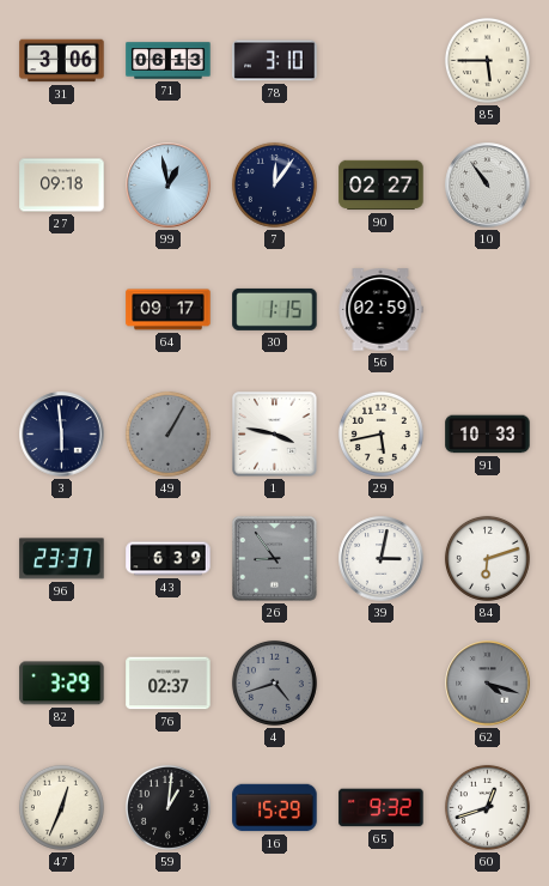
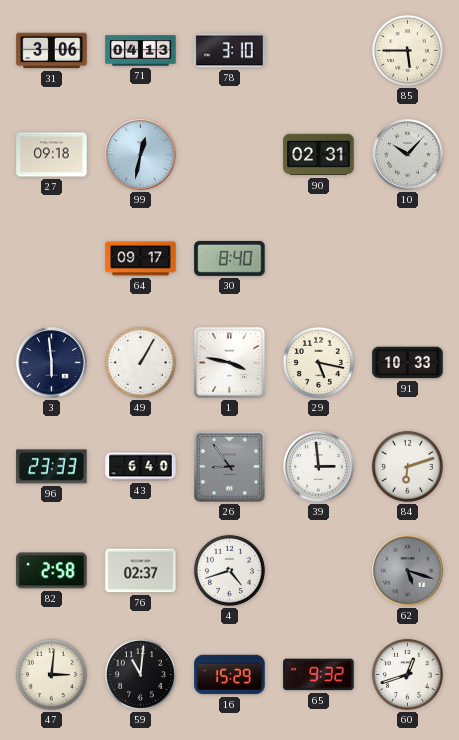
71: 06:13 -> 04:13 (141, 51)
99: 12:58 -> 12:32 (141, 155)
7: 12:06 -> none (274, 184)
90: 02:27 -> 02:31 (319, 155)
10: 10:54 -> 10:07 (408, 155)
30: 1:15 -> 8:40 (230, 258)
56: 02:59 -> none (380, 310)
49 dial: grey -> white (140, 362)
29: 5:43 -> 5:17 (318, 362)
96: 23:37 -> 23:33 (52, 467)
43: 6:39 -> 6:40 (141, 467)
39: 3:02 -> 2:59 (319, 467)
82: 3:29 -> 2:58 (52, 571)
4 dial: grey -> white (229, 570)
62: 4:18 -> 5:18 (408, 571)
47: 12:34 -> 3:01 (51, 674)
59: 1:01 -> 11:01 (140, 674)
